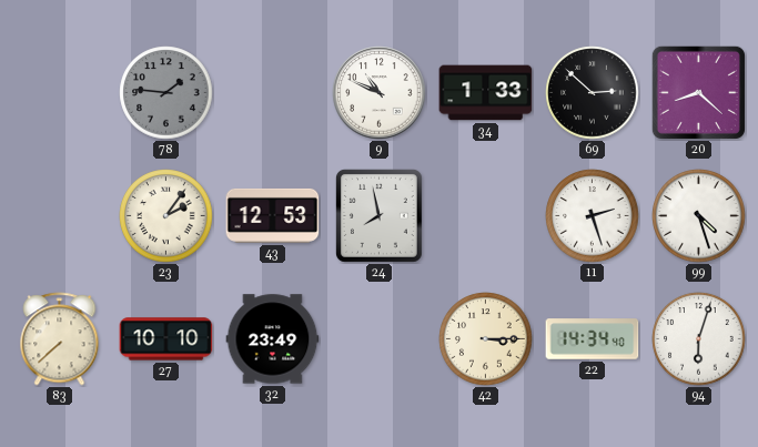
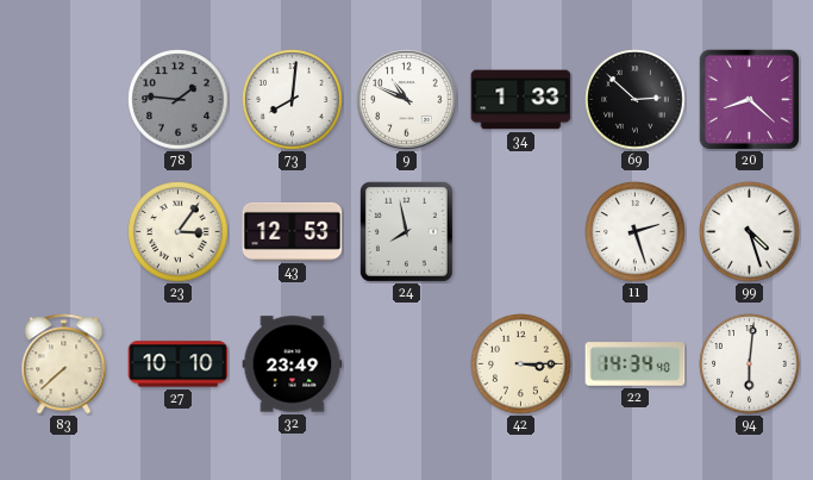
73: none -> 8:01 (293, 100)
23: 2:06 -> 3:06 (179, 232)
94: 6:03 -> 6:01 (750, 364)
